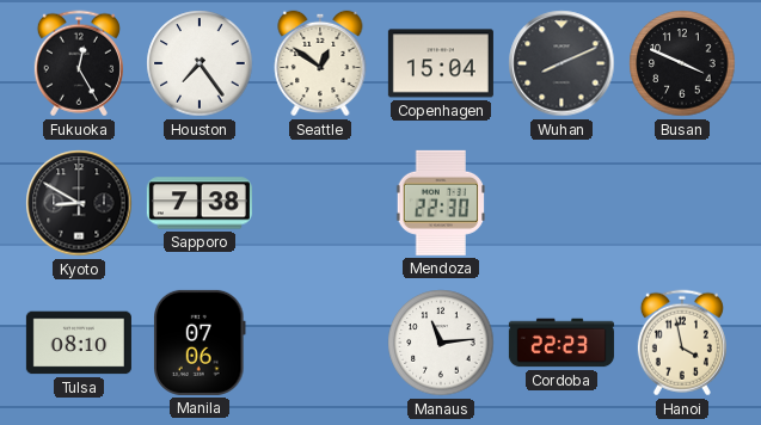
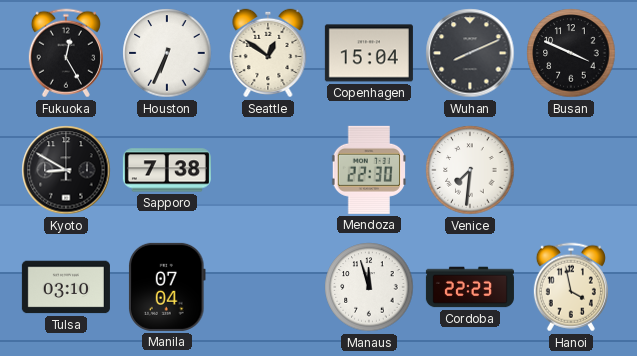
Houston: 7:24 -> 6:34 (167, 53)
Venice: none -> 7:31 (470, 170)
Tulsa: 08:10 -> 03:10 (66, 287)
Manila: 07:06 -> 07:04 (168, 287)
Manaus: 11:14 -> 11:57 (369, 287)
